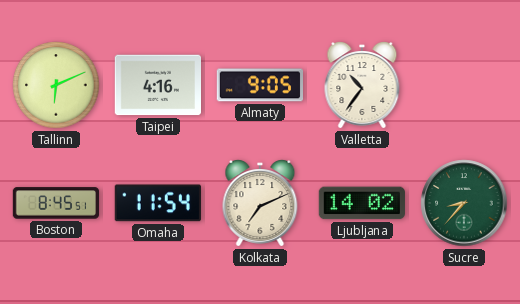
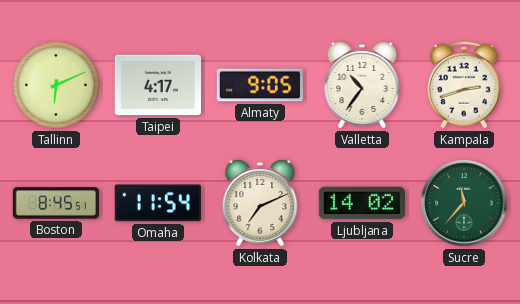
Taipei: 4:16 -> 4:17 (157, 85)
Kampala: none -> 2:42 (464, 85)
Sucre: 8:37 -> 11:37 (464, 203)
